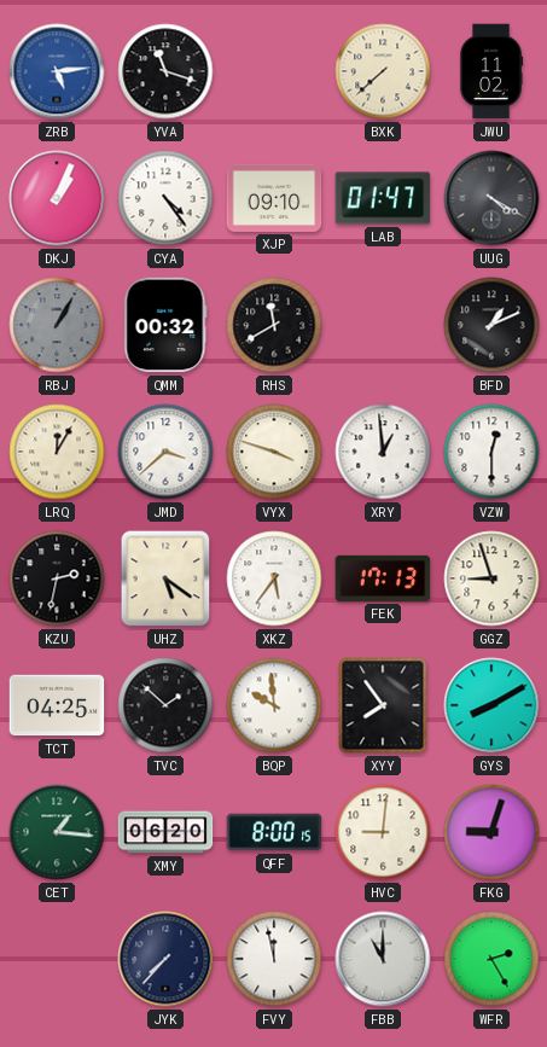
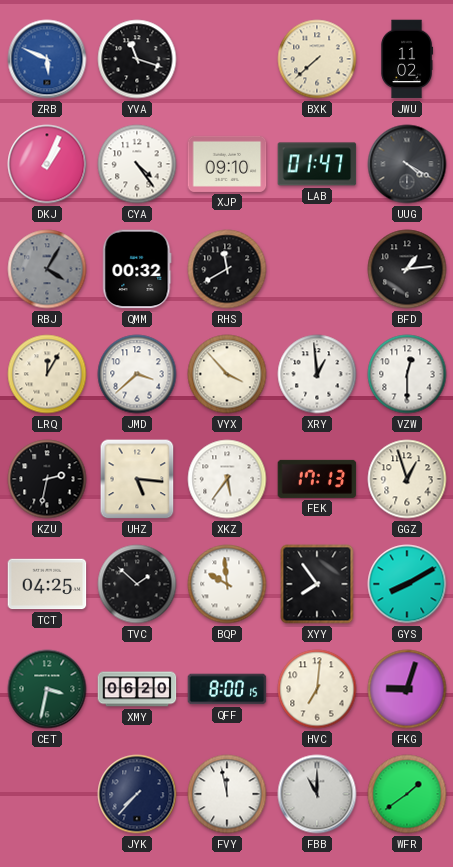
ZRB: 5:14 -> 5:49 (47, 59)
RBJ: 1:05 -> 4:05 (47, 269)
BFD: 1:11 -> 1:14 (407, 269)
VYX: 3:48 -> 3:53 (227, 374)
UHZ: 5:21 -> 5:16 (137, 479)
GGZ: 8:57 -> 12:57 (407, 479)
CET: 1:16 -> 3:32 (47, 689)
HVC: 9:01 -> 7:01 (317, 689)
WFR: 2:25 -> 1:39 (407, 794)
